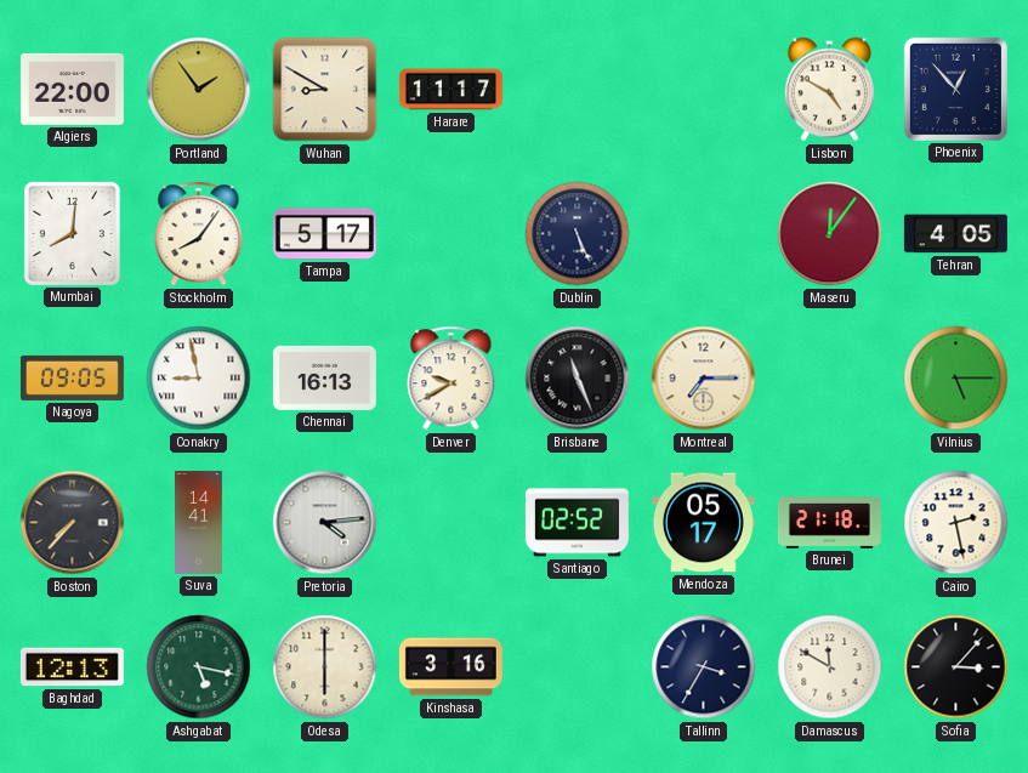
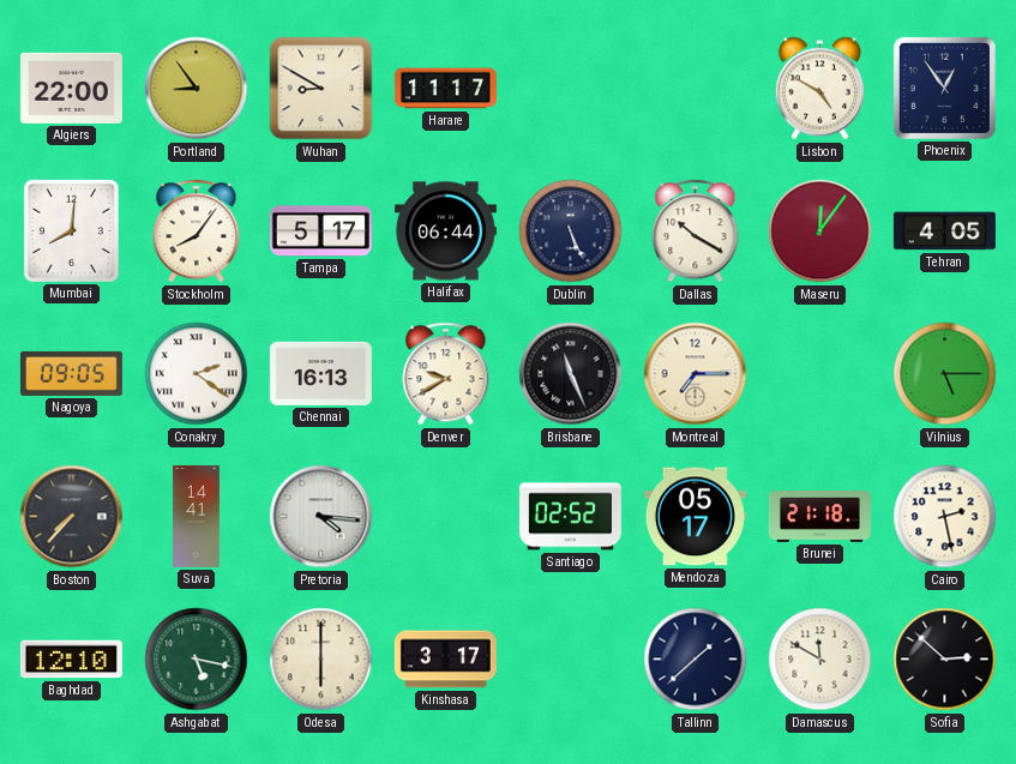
Portland: 1:54 -> 8:54 (197, 89)
Phoenix: 12:53 -> 12:54 (944, 88)
Halifax: none -> 06:44 (445, 231)
Dallas: none -> 10:20 (696, 231)
Conakry: 8:58 -> 2:21 (197, 374)
Pretoria: 4:14 -> 4:16 (321, 517)
Baghdad: 12:13 -> 12:10 (71, 660)
Kinshasa: 3:16 -> 3:17 (445, 660)
Tallinn: 3:35 -> 1:38 (696, 660)
Sofia: 3:07 -> 2:52 (945, 660)
